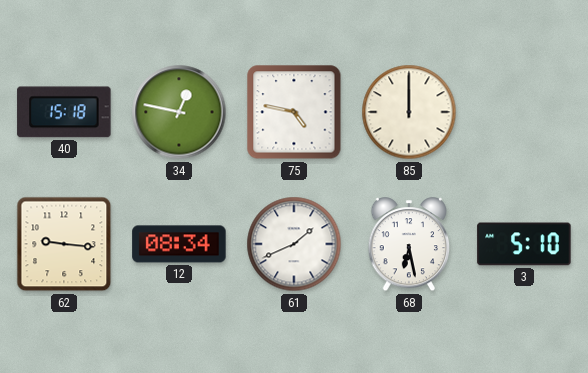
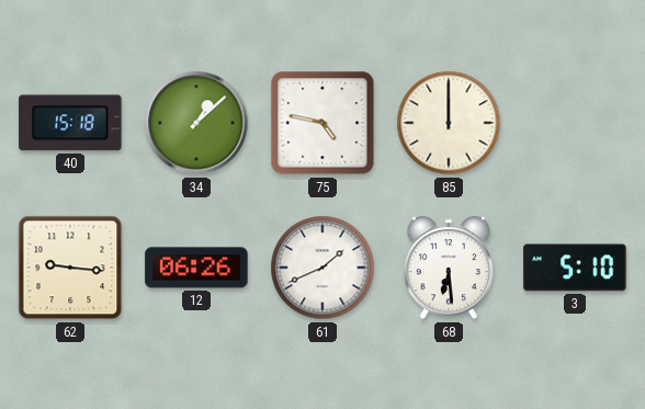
34: 12:47 -> 1:08 (196, 123)
12: 08:34 -> 06:26 (196, 268)
68: 6:28 -> 6:29 (449, 269)
